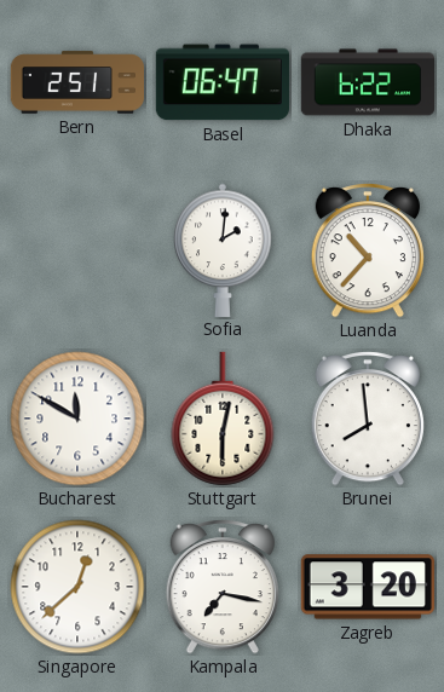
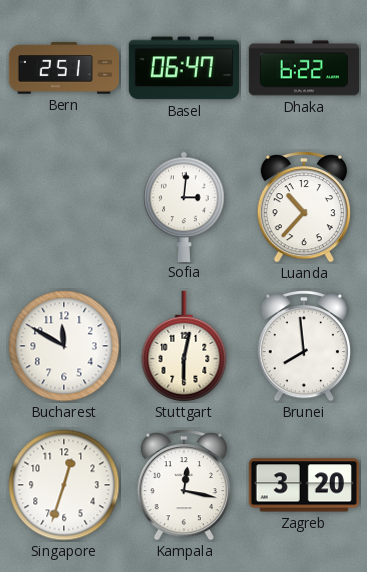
Sofia: 2:01 -> 3:01 (184, 206)
Singapore: 12:38 -> 12:33 (64, 485)
Kampala: 7:17 -> 12:17 (184, 486)
